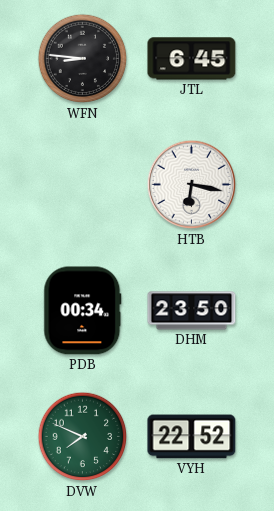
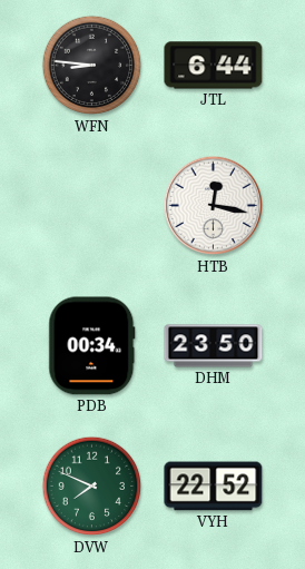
JTL: 6:45 -> 6:44 (214, 66)
HTB: 6:17 -> 12:17 (214, 206)
